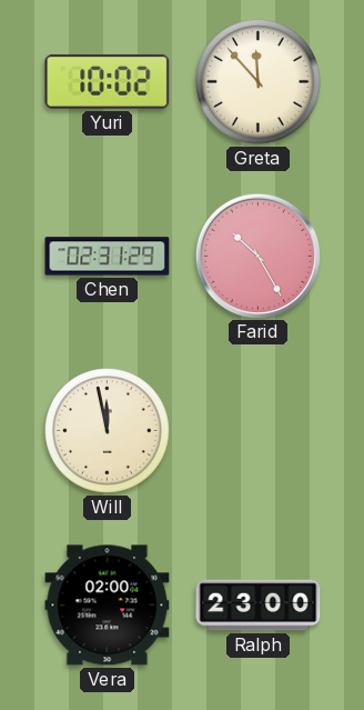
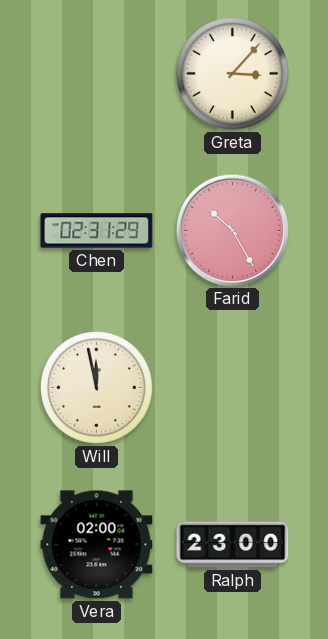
Yuri: 10:02 -> none (108, 81)
Greta: 11:53 -> 3:07 (233, 74)
